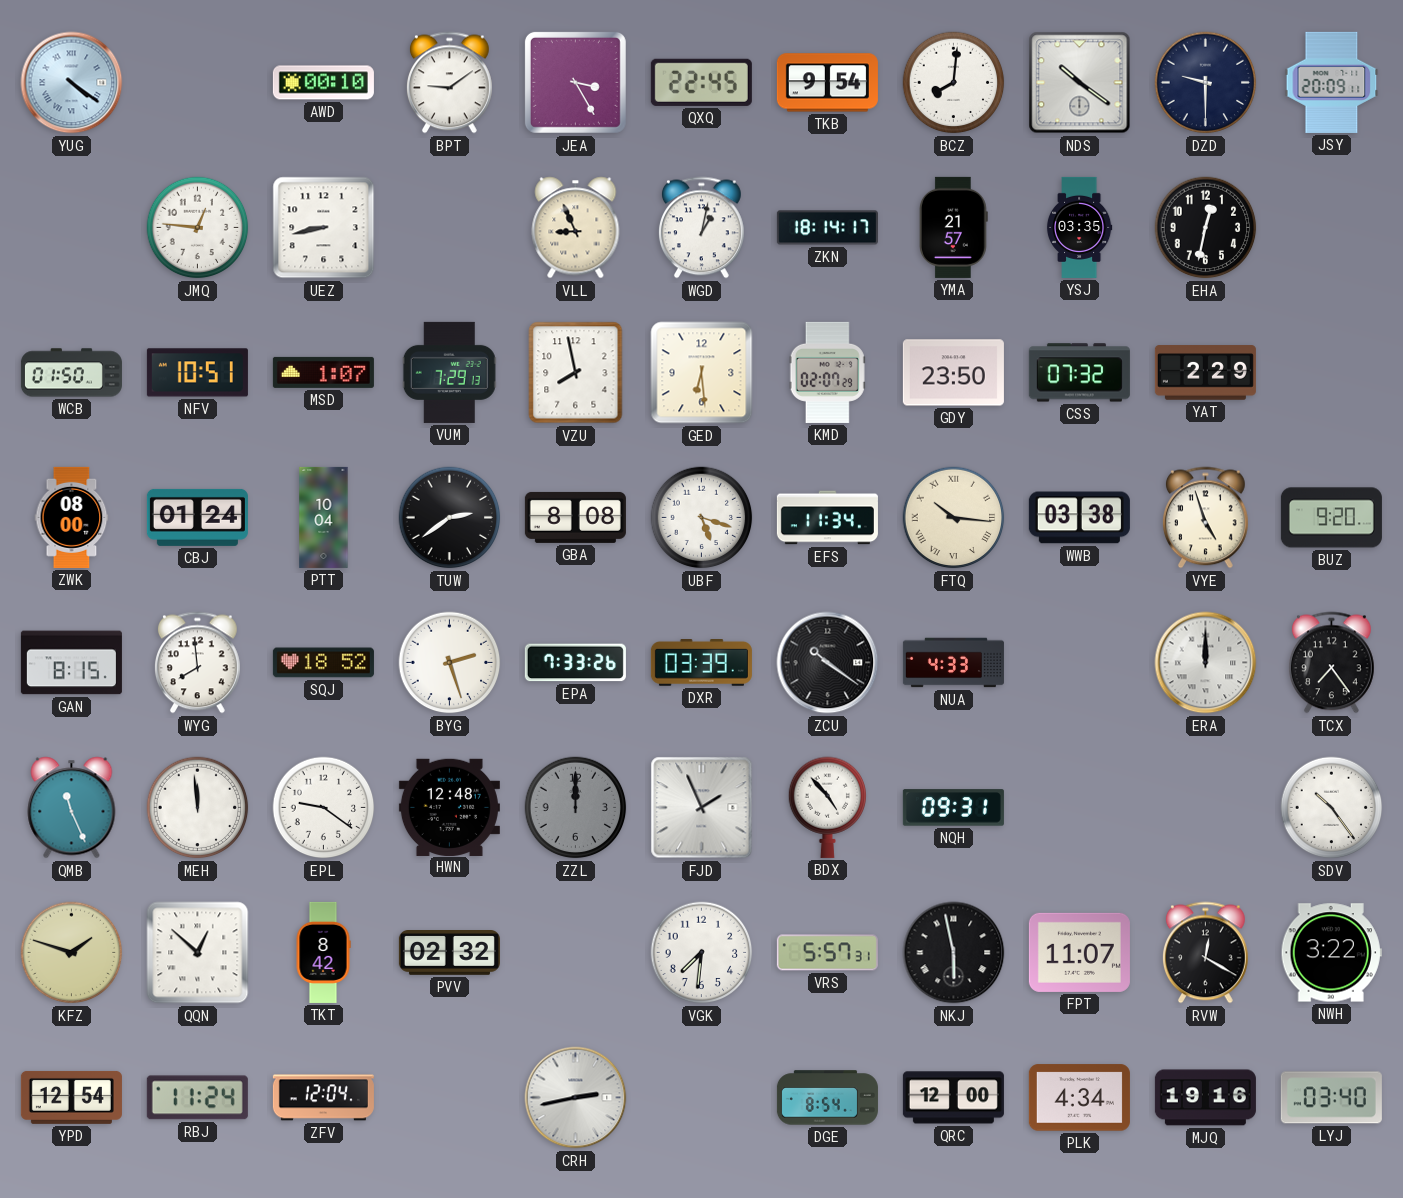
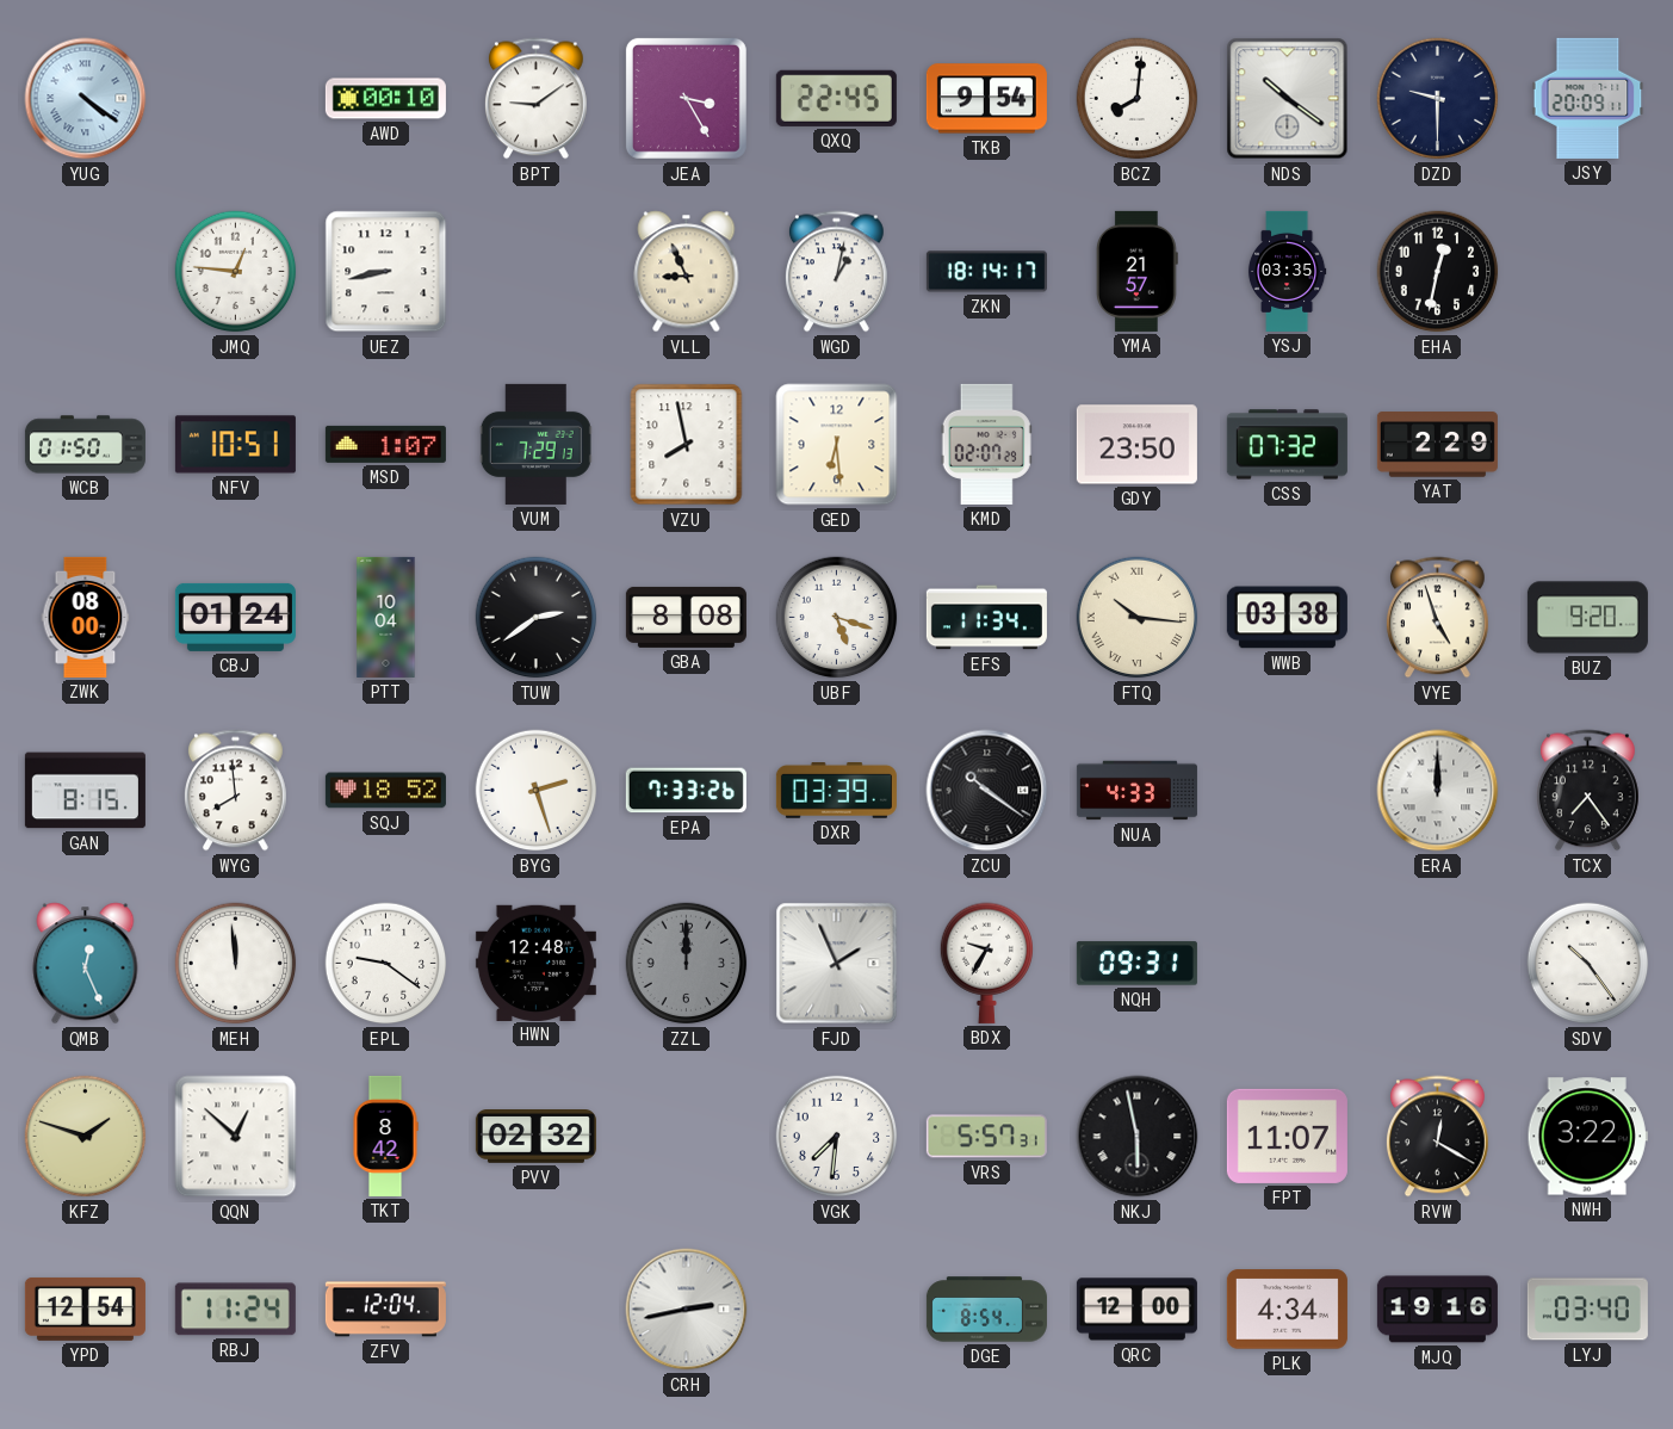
QMB: 11:26 -> 12:26 (86, 964)
BDX: 4:53 -> 9:35 (987, 963)
